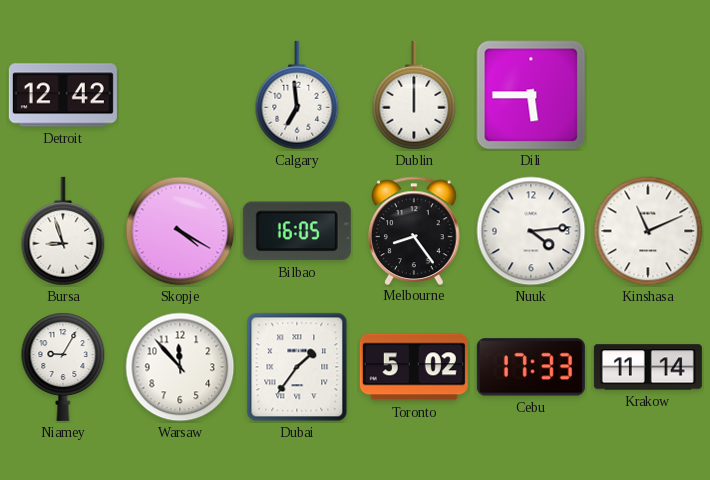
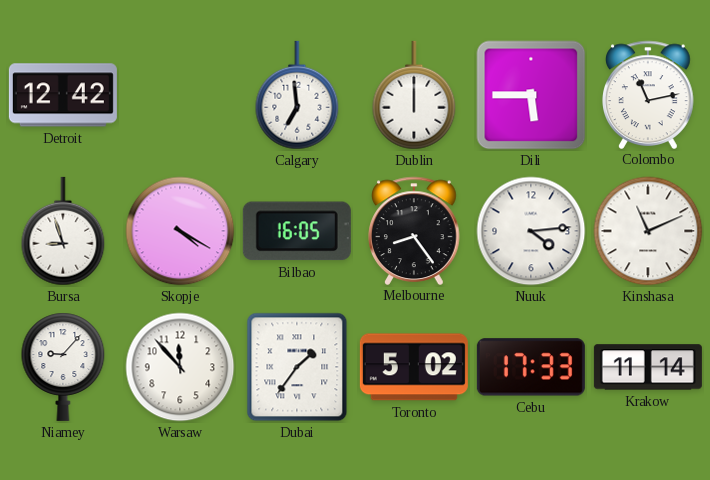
Colombo: none -> 11:13 (648, 94)
Niamey: 9:05 -> 9:07 (63, 367)
